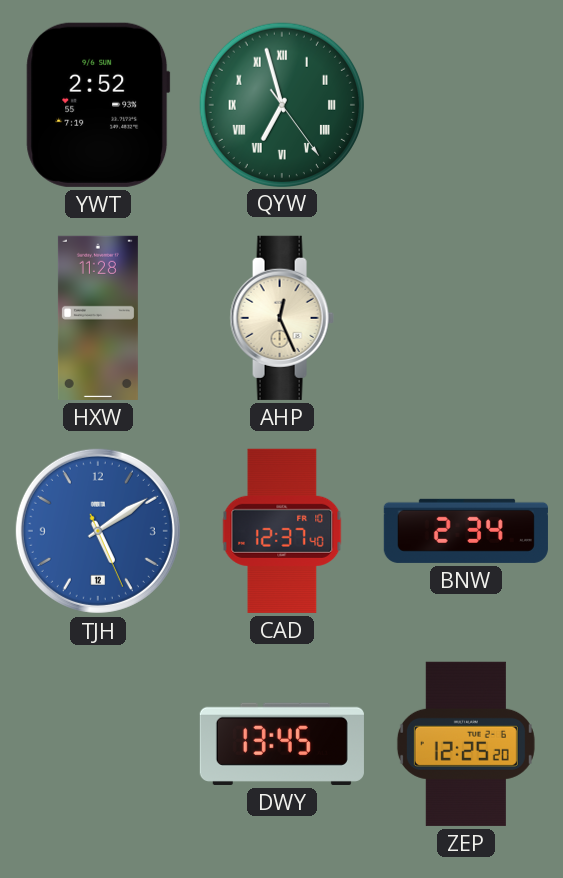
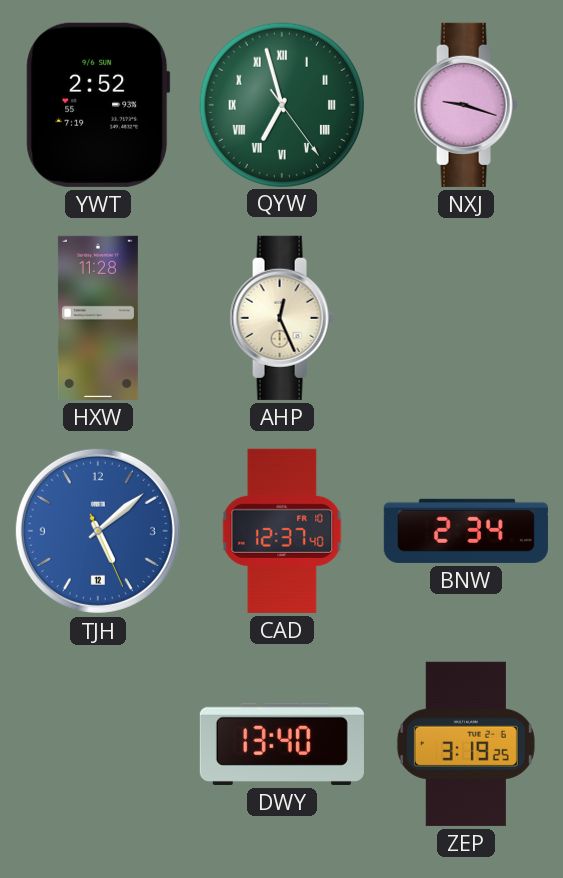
NXJ: none -> 9:18 (466, 105)
TJH: 5:09 -> 5:08 (98, 531)
DWY: 13:45 -> 13:40 (282, 744)
ZEP: 12:25 -> 3:19 (466, 744)
